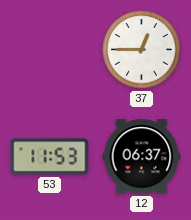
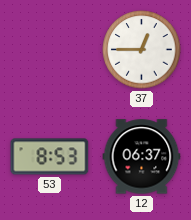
53: 11:53 -> 8:53 (50, 157)
